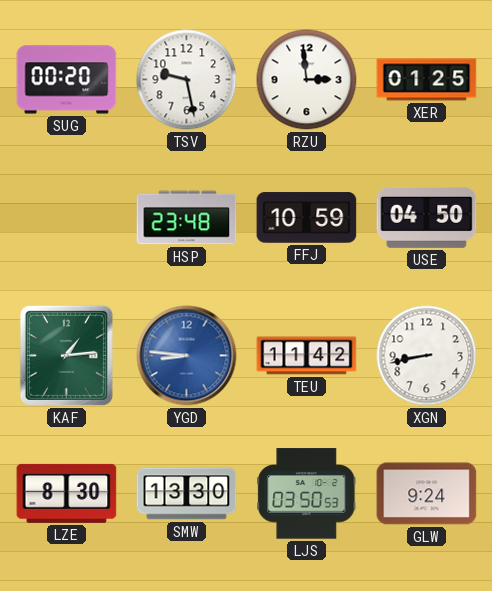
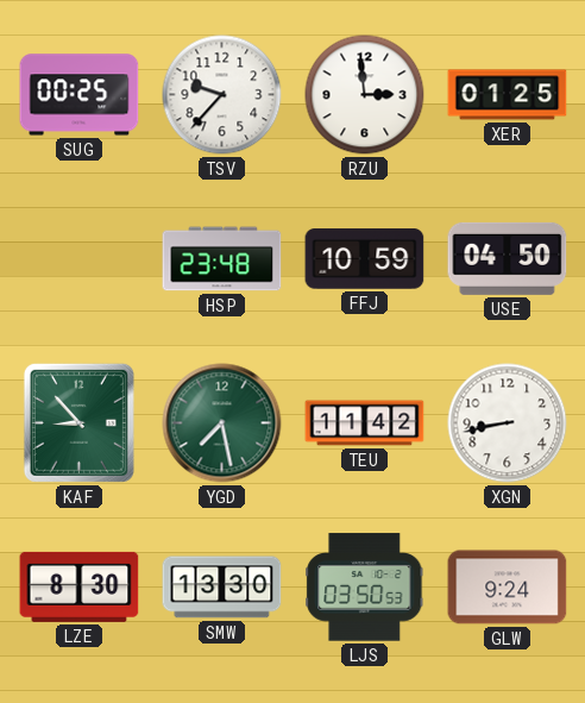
SUG: 00:20 -> 00:25 (80, 95)
TSV: 9:28 -> 9:37 (222, 95)
KAF: 1:14 -> 8:53 (78, 422)
YGD: 8:46 -> 7:28 (222, 423)
YGD dial: blue -> green (222, 423)
